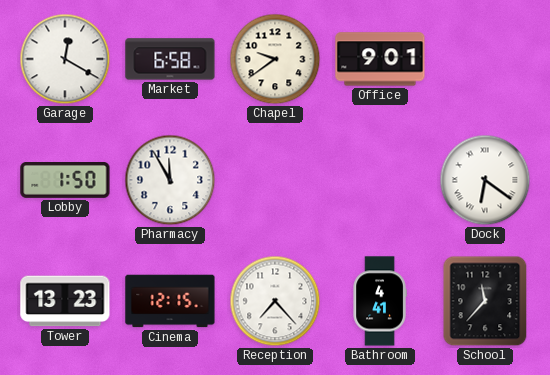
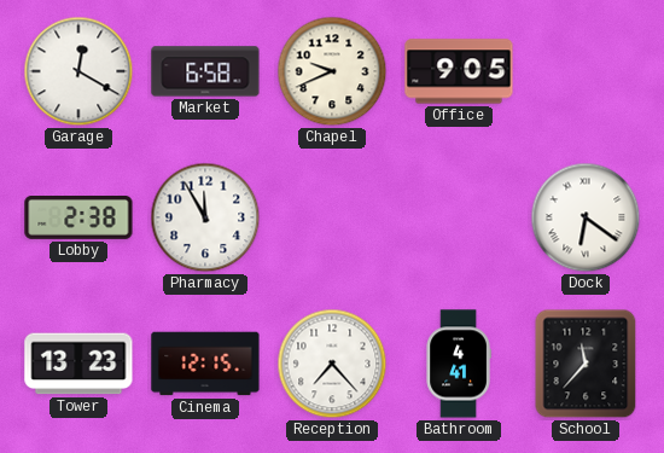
Chapel: 9:39 -> 9:41 (332, 71)
Office: 9:01 -> 9:05 (459, 71)
Lobby: 1:50 -> 2:38 (78, 219)
